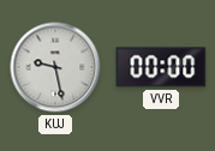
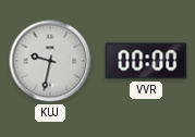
KUJ: 9:28 -> 9:32 (50, 61)
